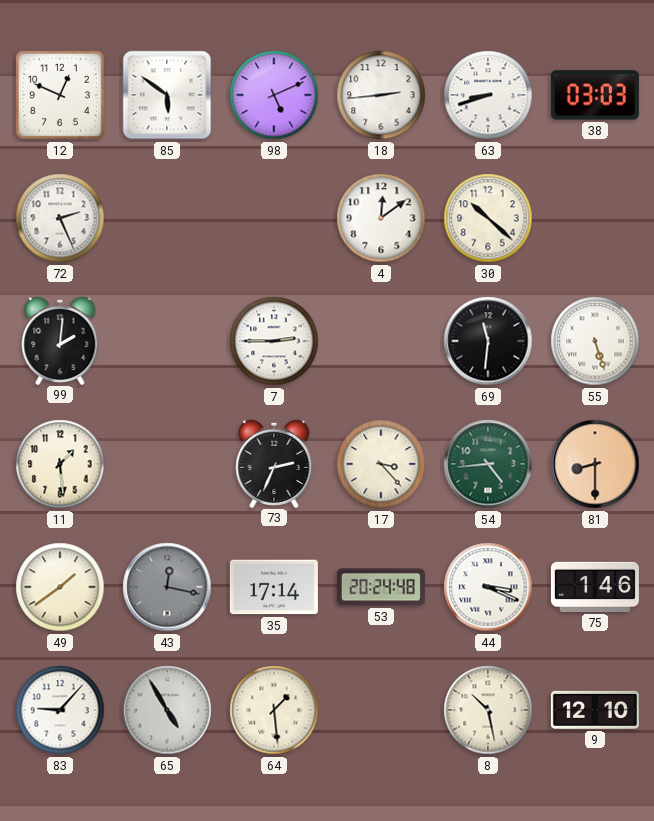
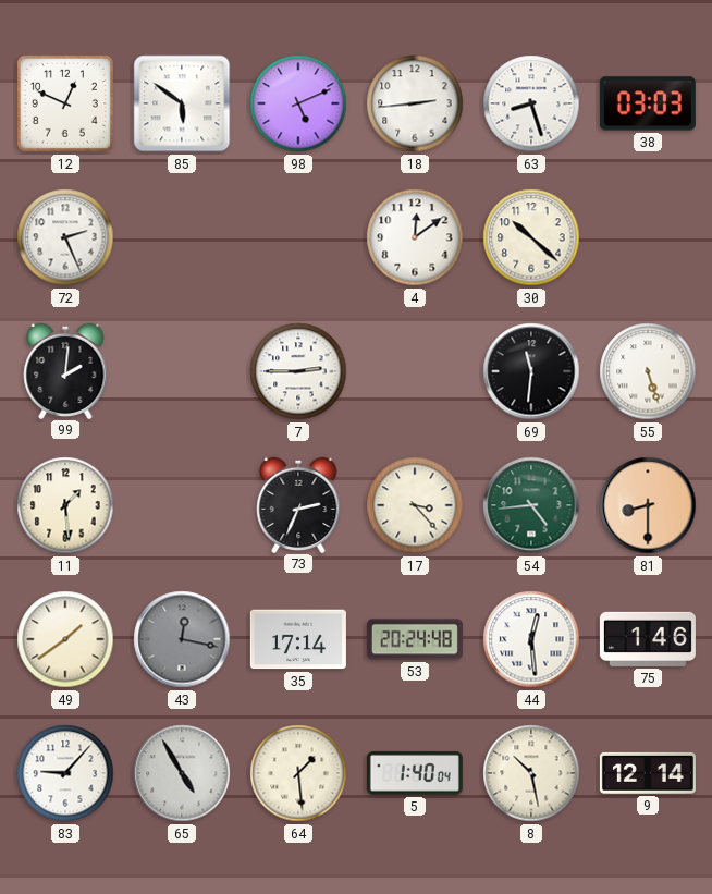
63: 8:42 -> 8:27 (531, 103)
44: 3:19 -> 12:29 (531, 639)
5: none -> 1:40 (415, 773)
9: 12:10 -> 12:14 (648, 773)
